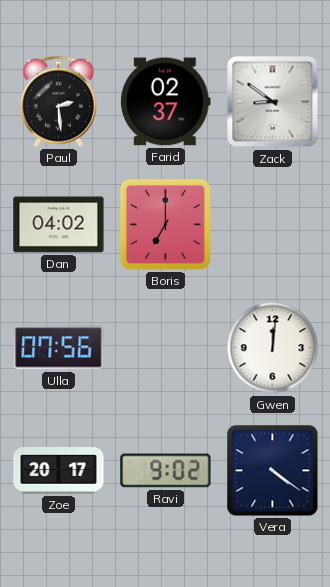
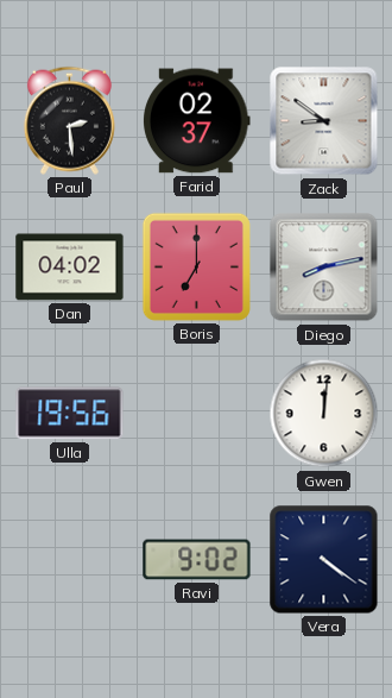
Diego: none -> 8:13 (324, 268)
Ulla: 07:56 -> 19:56 (70, 414)
Zoe: 20:17 -> none (59, 471)
